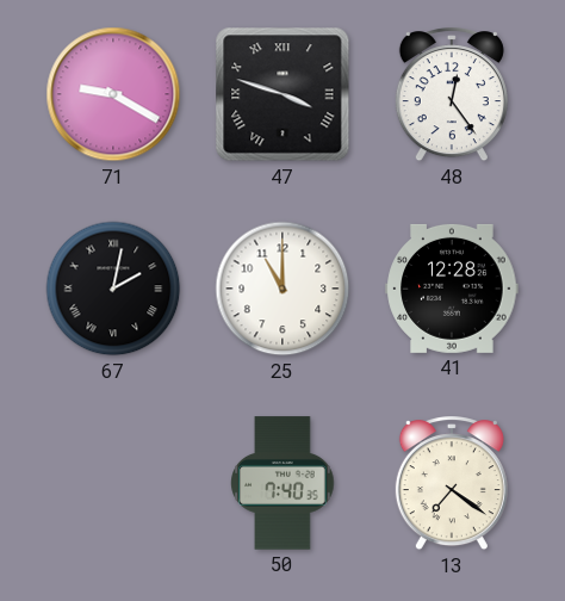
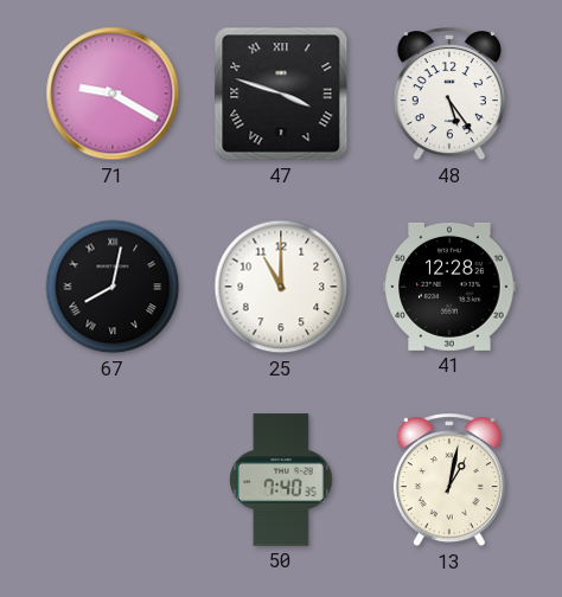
48: 12:24 -> 5:24 (449, 95)
67: 2:02 -> 8:02 (113, 287)
13: 7:21 -> 1:02 (449, 481)
